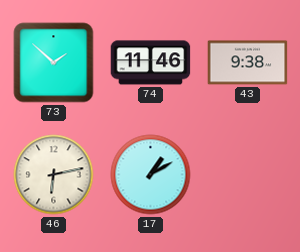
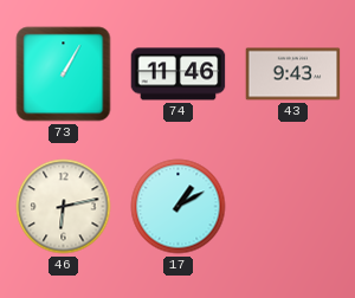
73: 1:52 -> 1:05 (64, 74)
43: 9:38 -> 9:43 (293, 74)
